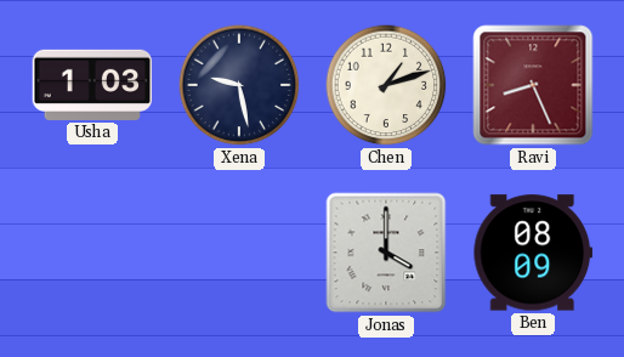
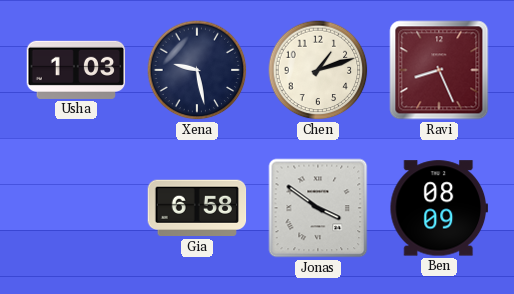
Gia: none -> 6:58 (197, 208)
Jonas: 4:00 -> 3:51 (318, 208)
